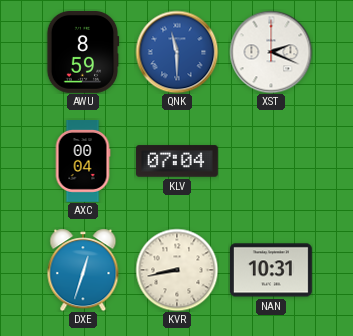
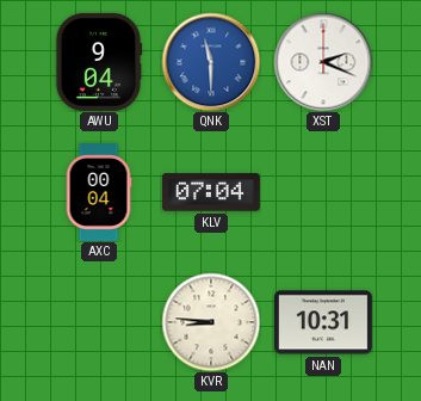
AWU: 8:59 -> 9:04 (99, 62)
DXE: 12:33 -> none (83, 270)
KVR: 8:43 -> 8:46 (211, 322)
